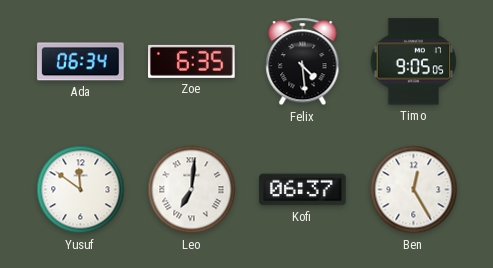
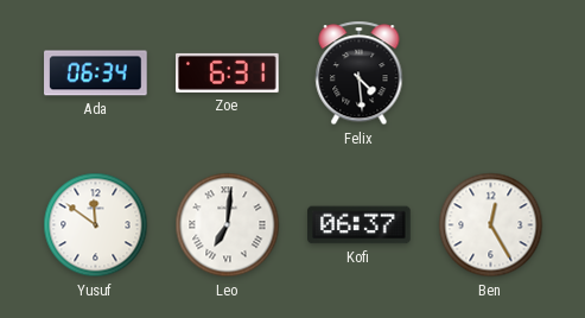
Zoe: 6:35 -> 6:31 (228, 72)
Timo: 9:05 -> none (414, 62)
